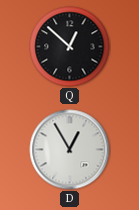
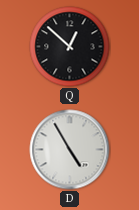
D: 12:55 -> 4:55 (70, 150)
